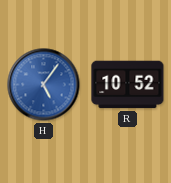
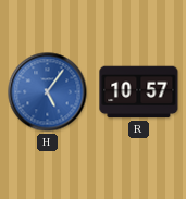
R: 10:52 -> 10:57 (139, 92)
